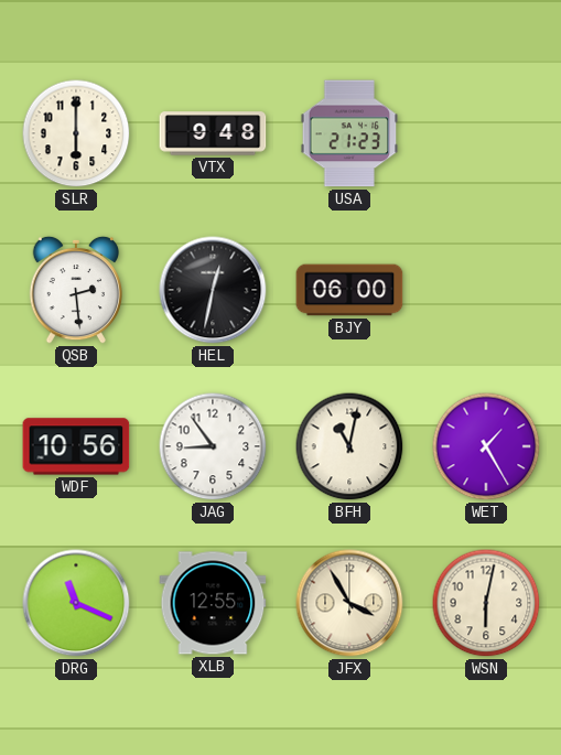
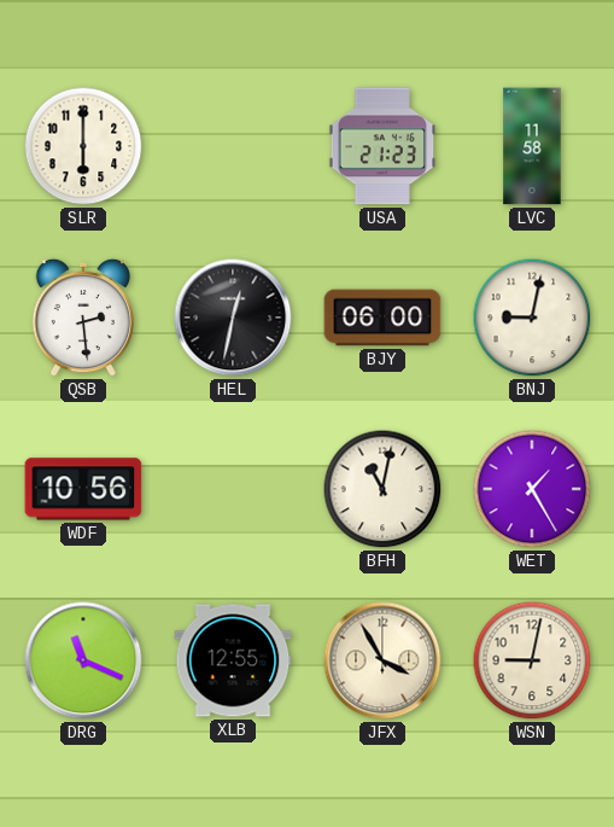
VTX: 9:48 -> none (213, 133)
LVC: none -> 11:58 (532, 146)
BNJ: none -> 9:02 (532, 318)
JAG: 8:54 -> none (213, 446)
WSN: 6:02 -> 9:02 (532, 660)
